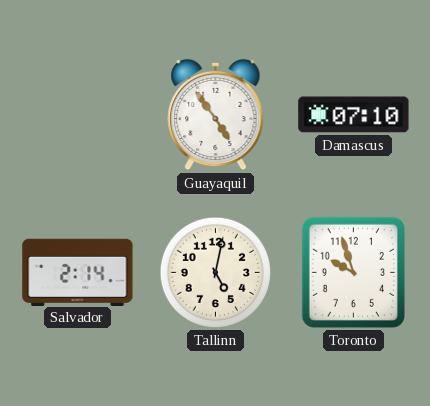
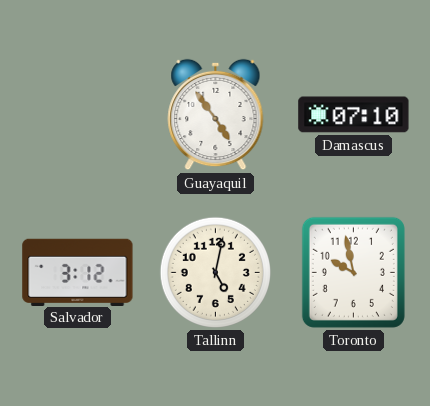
Salvador: 2:14 -> 3:12 (78, 272)
Toronto: 9:57 -> 9:58 (353, 272)
